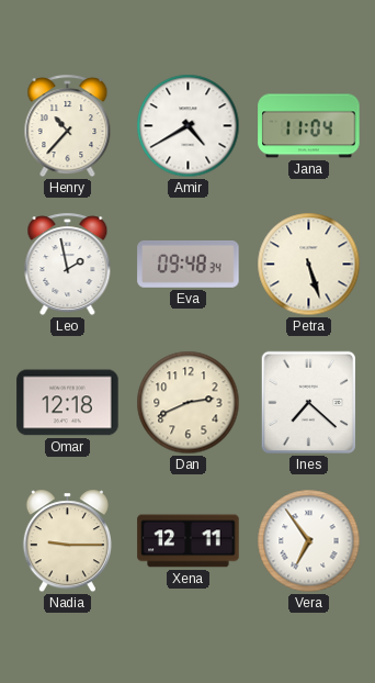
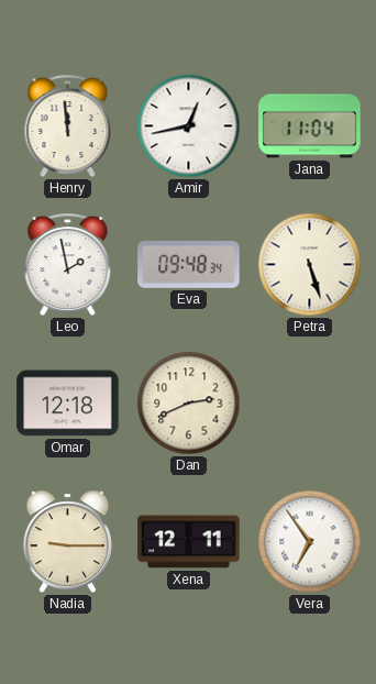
Henry: 10:37 -> 11:59 (68, 126)
Amir: 4:40 -> 12:43 (189, 126)
Ines: 7:22 -> none (309, 403)
